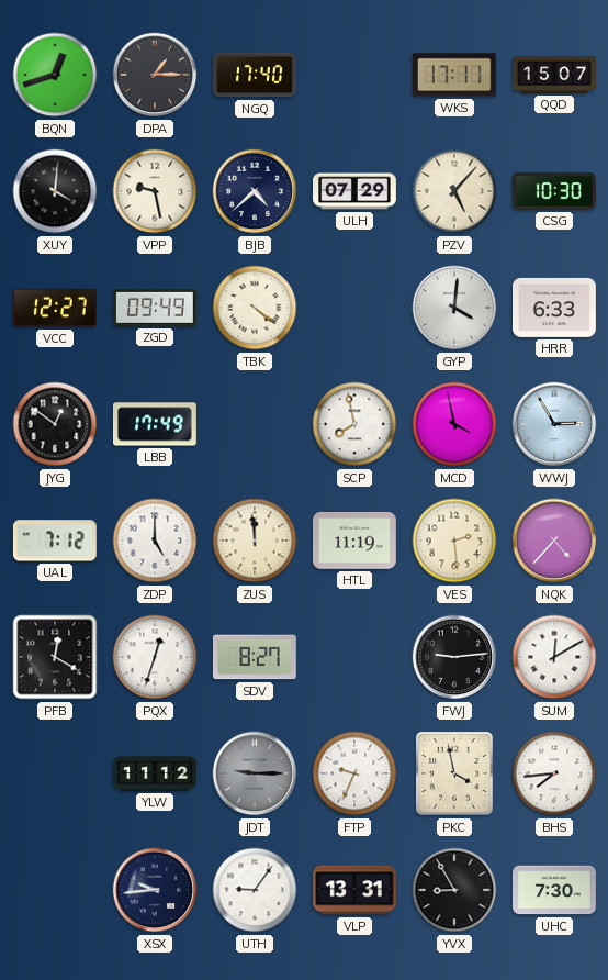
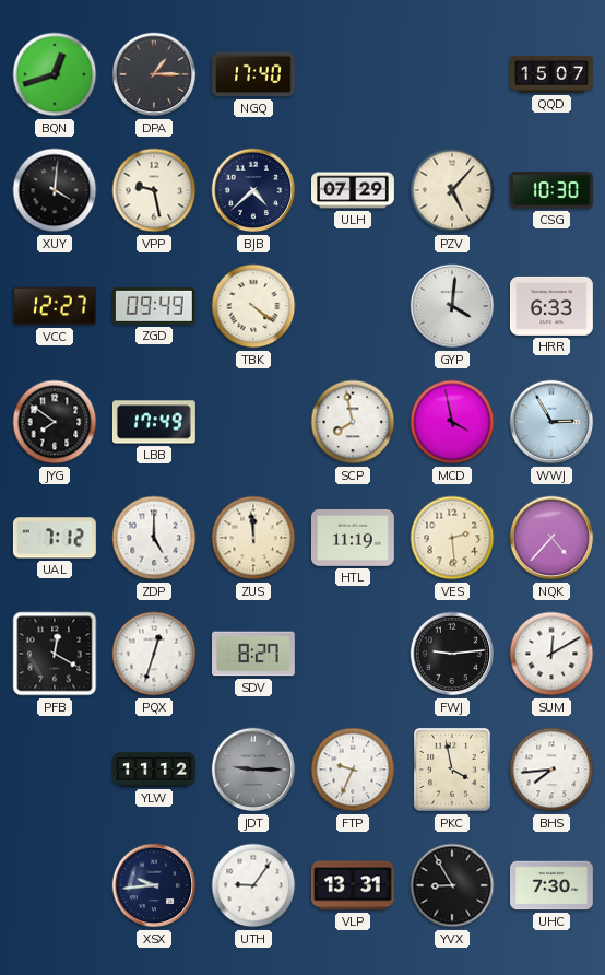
WKS: 17:11 -> none (454, 75)
JYG: 12:51 -> 7:51 (55, 422)
